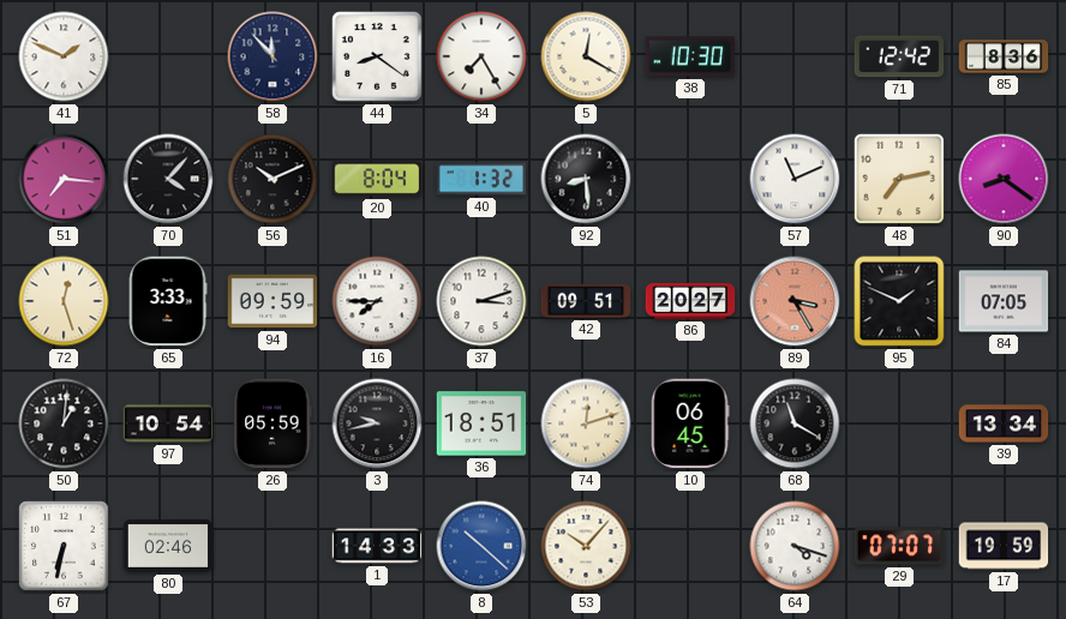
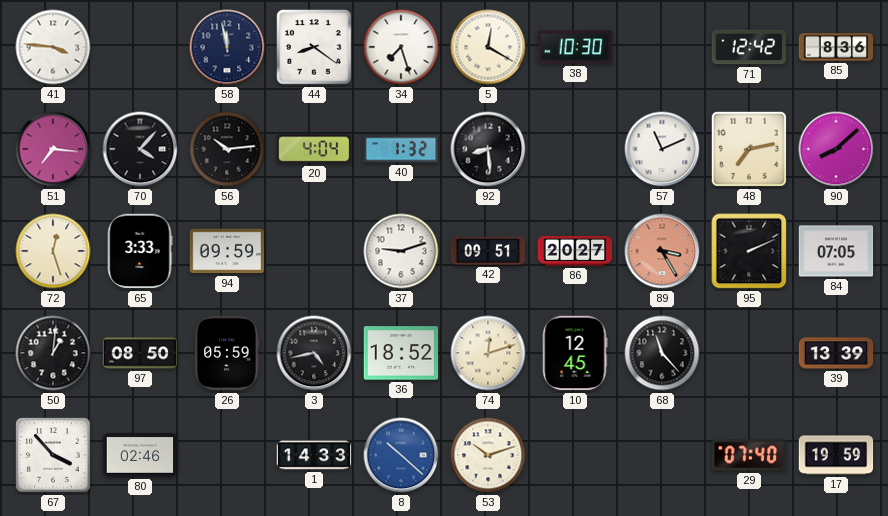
41: 1:49 -> 3:46 (53, 47)
58: 11:53 -> 11:58 (227, 47)
34: 7:25 -> 7:27 (401, 47)
56: 10:11 -> 10:14 (227, 149)
20: 8:04 -> 4:04 (314, 149)
90: 8:21 -> 8:08 (836, 149)
16: 7:45 -> none (377, 301)
37: 3:12 -> 9:12 (401, 251)
95: 1:49 -> 2:11 (749, 251)
97: 10:54 -> 08:50 (140, 353)
3: 9:43 -> 4:43 (314, 353)
36: 18:51 -> 18:52 (401, 353)
10: 06:45 -> 12:45 (575, 353)
68: 11:20 -> 11:23 (662, 353)
39: 13:34 -> 13:39 (836, 353)
67: 6:32 -> 3:53 (53, 455)
53: 10:07 -> 10:12 (488, 455)
64: 4:18 -> none (795, 546)
29: 07:07 -> 07:40 (749, 455)
